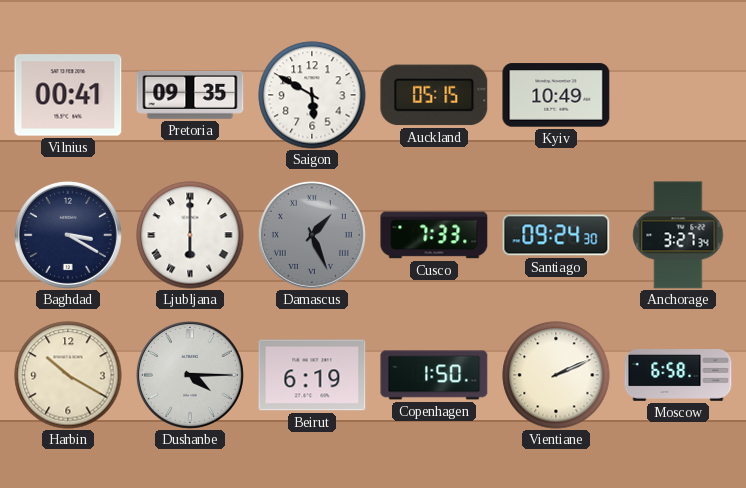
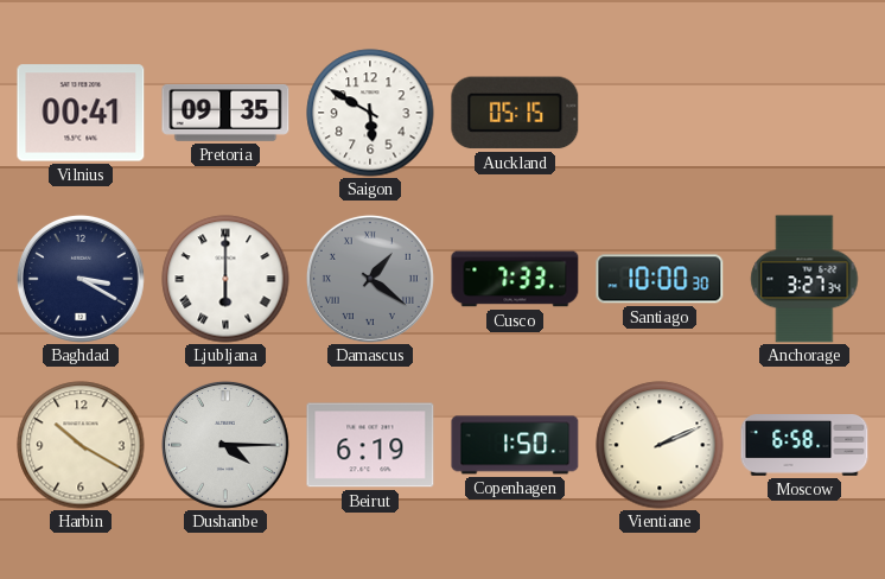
Kyiv: 10:49 -> none (556, 95)
Damascus: 1:26 -> 1:21 (370, 279)
Santiago: 09:24 -> 10:00 (660, 279)
